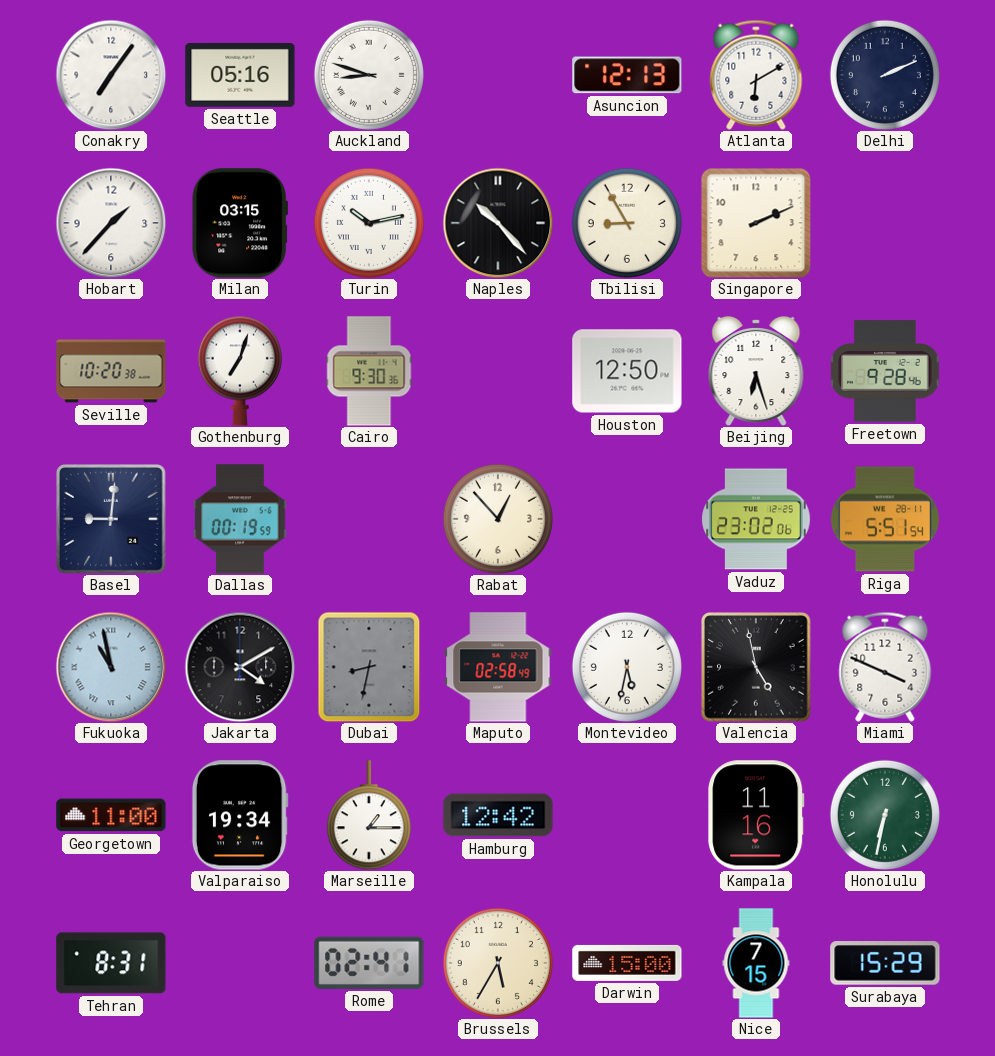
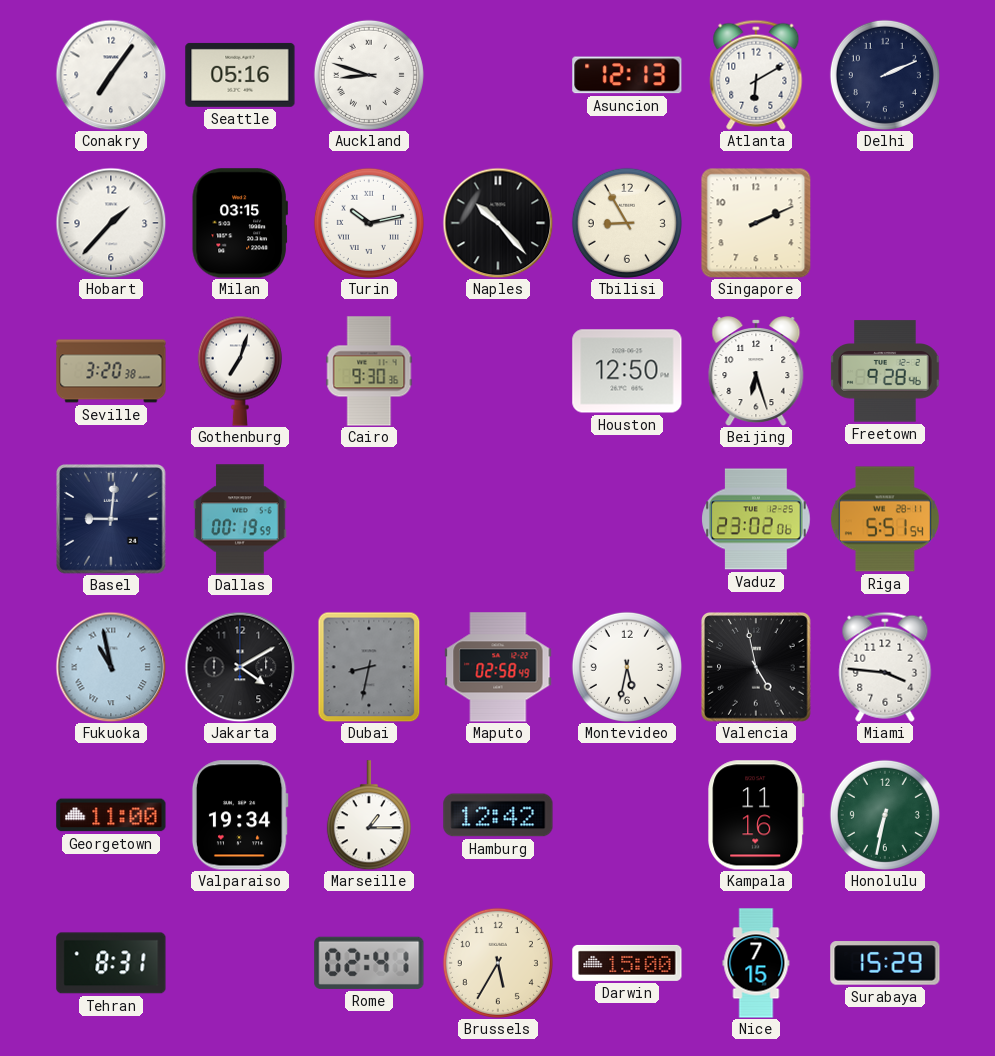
Seville: 10:20 -> 3:20 (111, 371)
Rabat: 12:53 -> none (498, 519)
Miami: 3:49 -> 3:46 (885, 667)
